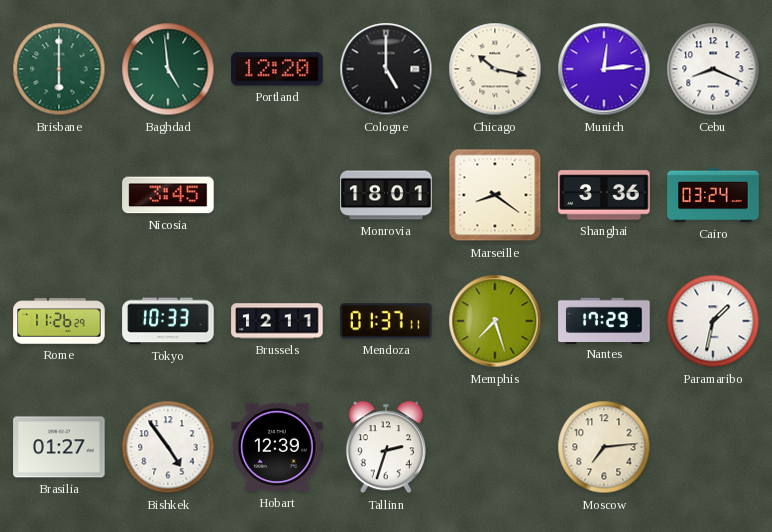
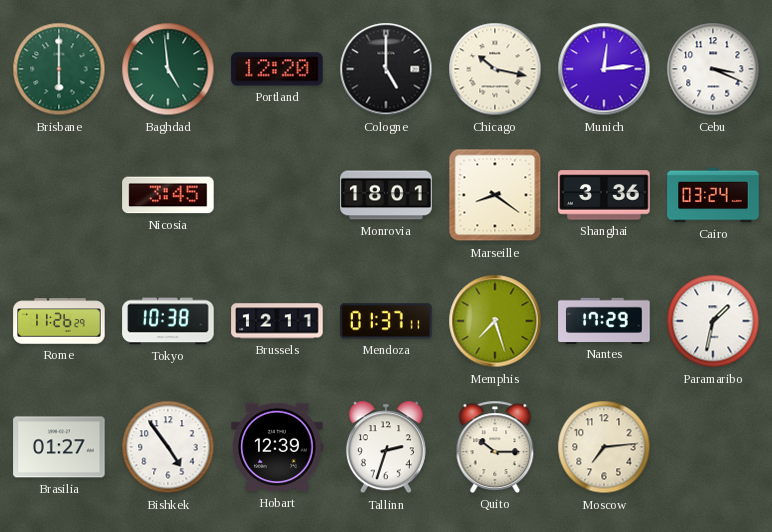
Cebu: 8:19 -> 3:19 (713, 69)
Tokyo: 10:33 -> 10:38 (168, 321)
Quito: none -> 10:15 (495, 447)
